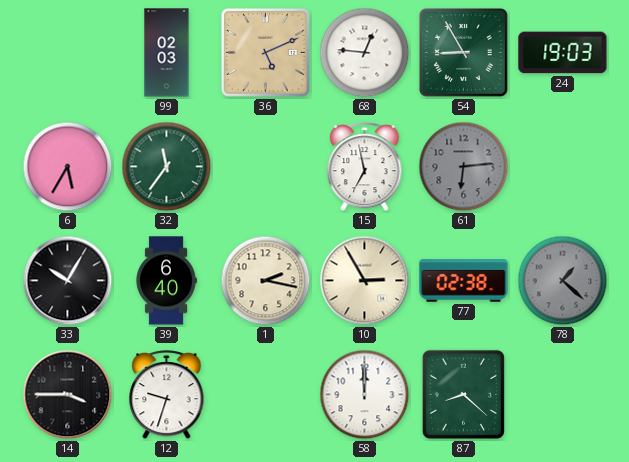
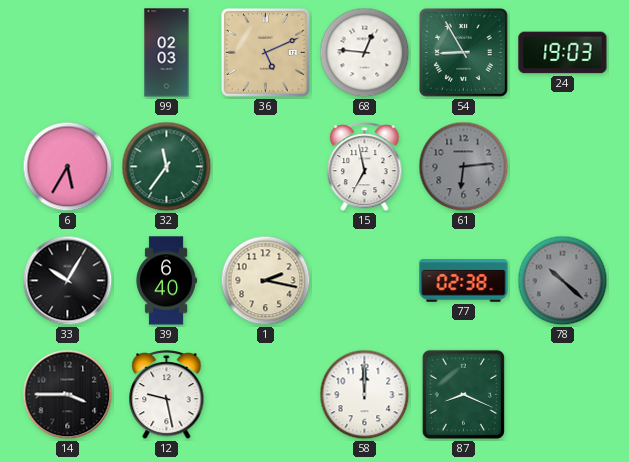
10: 2:55 -> none (365, 281)
78: 1:22 -> 10:22 (563, 281)
12: 9:33 -> 9:28 (167, 395)
87: 8:22 -> 8:19 (463, 394)
